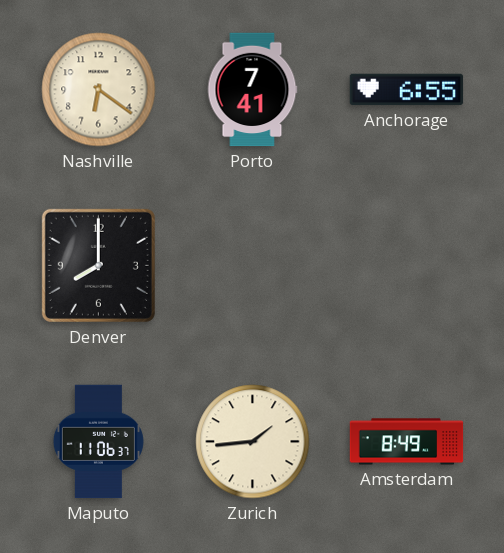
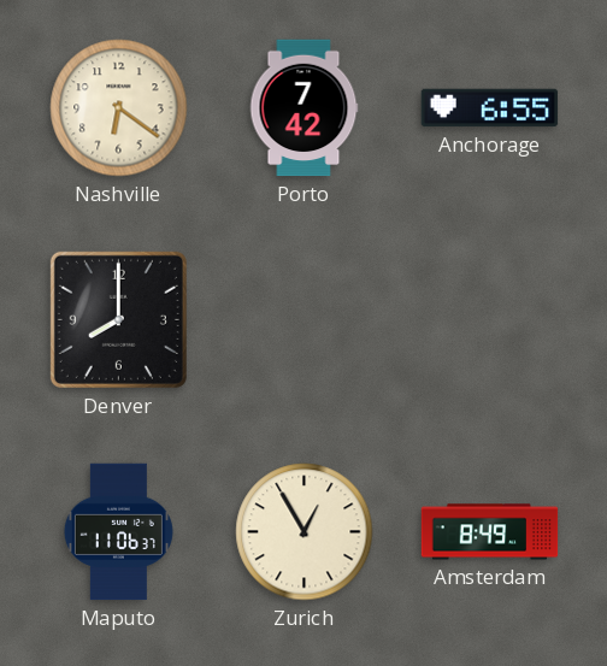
Porto: 7:41 -> 7:42 (303, 108)
Zurich: 1:44 -> 12:55 (305, 532)
